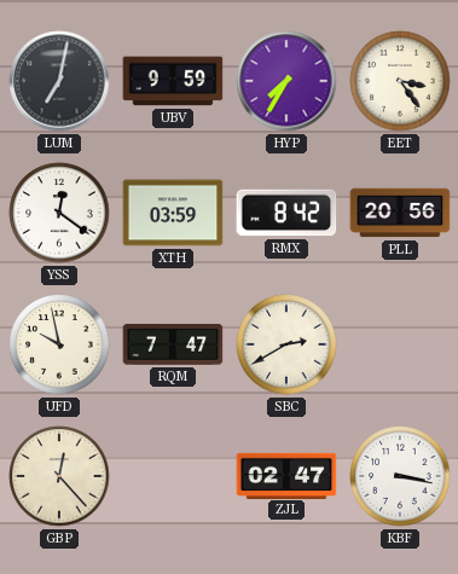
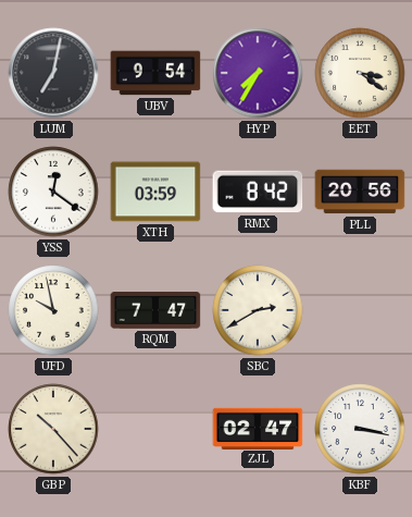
UBV: 9:59 -> 9:54 (155, 73)
EET: 3:24 -> 3:21 (360, 73)
GBP: 12:23 -> 10:23 (53, 429)
